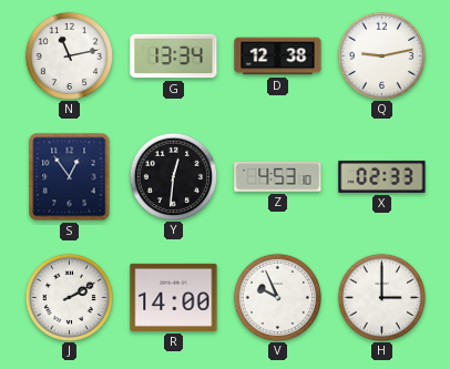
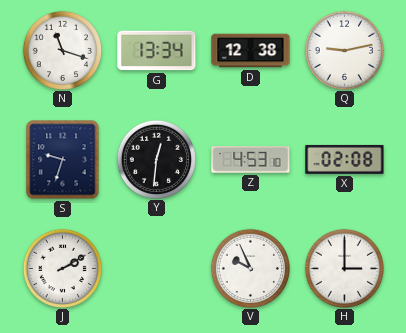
N: 11:13 -> 11:18 (62, 50)
S: 12:54 -> 9:33 (63, 160)
X: 02:33 -> 02:08 (345, 159)
R: 14:00 -> none (174, 297)
